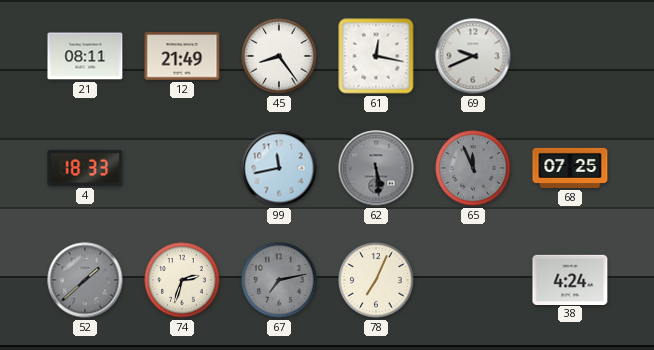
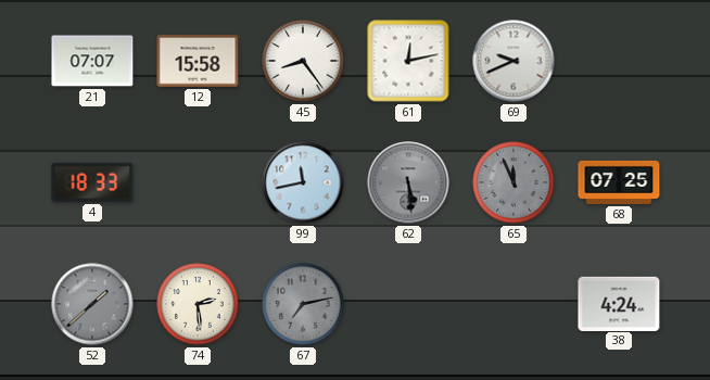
21: 08:11 -> 07:07 (92, 61)
12: 21:49 -> 15:58 (198, 61)
61: 12:17 -> 12:13 (408, 61)
74: 2:33 -> 2:29 (198, 304)
78: 7:04 -> none (376, 280)
